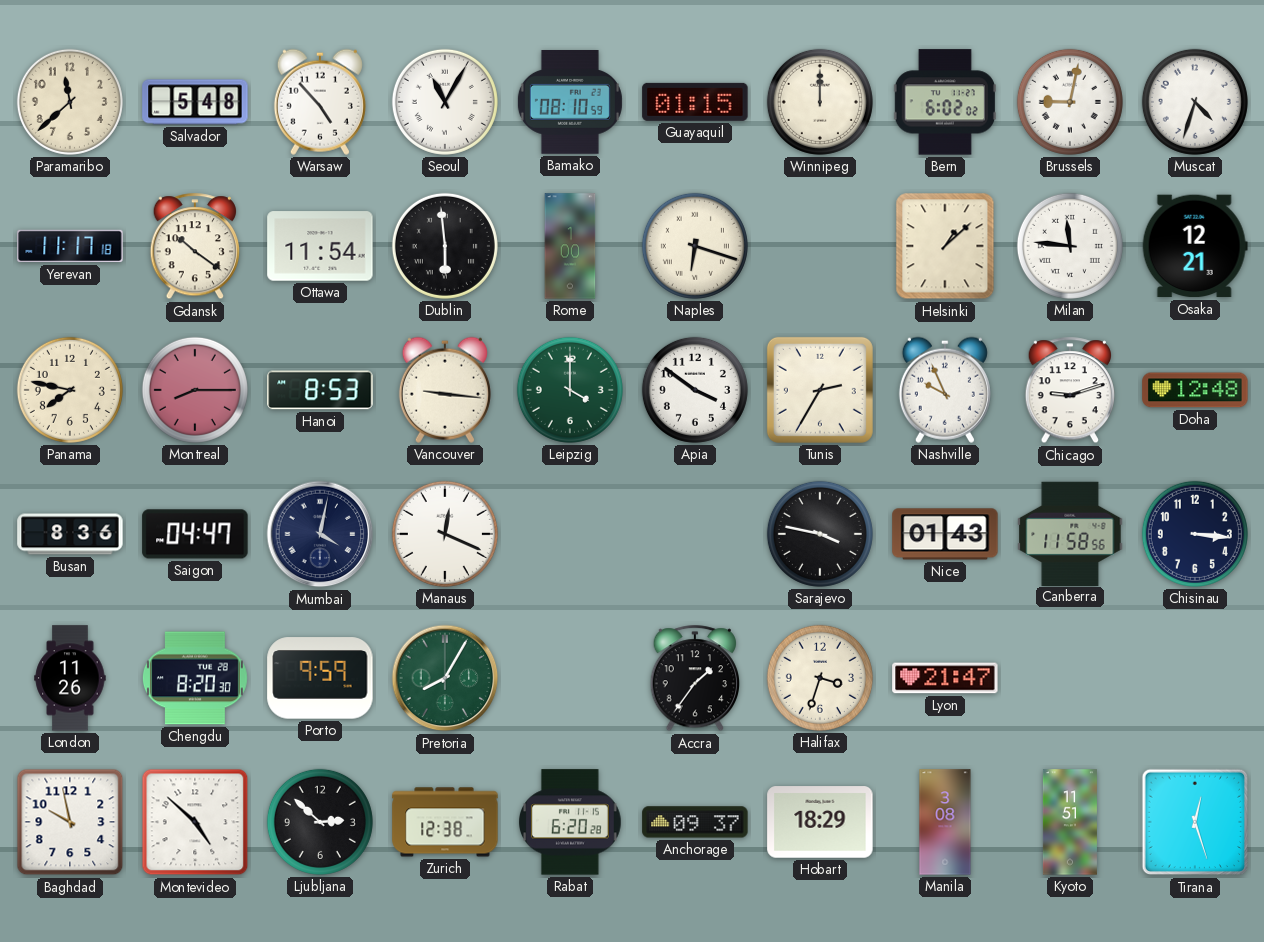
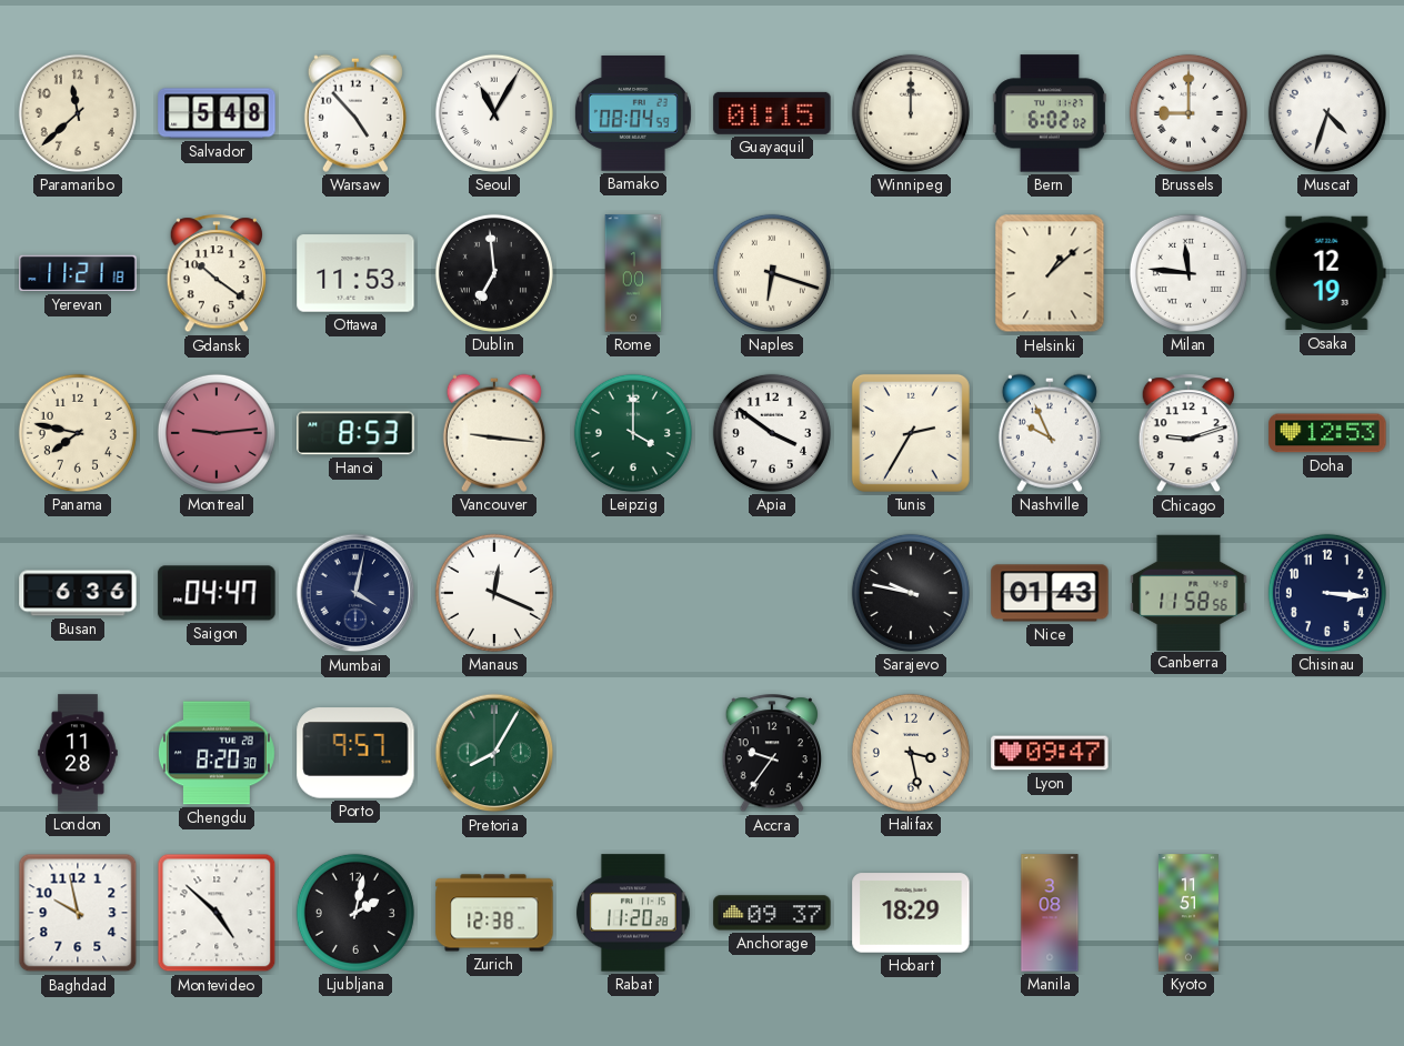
Bamako: 08:10 -> 08:04 (633, 114)
Brussels: 9:02 -> 9:00 (1189, 113)
Yerevan: 11:17 -> 11:21 (78, 273)
Ottawa: 11:54 -> 11:53 (355, 273)
Dublin: 5:59 -> 6:59 (494, 273)
Osaka: 12:21 -> 12:19 (1327, 273)
Montreal: 8:15 -> 9:14 (217, 433)
Doha: 12:48 -> 12:53 (1327, 433)
Busan: 8:36 -> 6:36 (78, 593)
Sarajevo: 3:47 -> 9:47 (911, 593)
London: 11:26 -> 11:28 (78, 753)
Porto: 9:59 -> 9:57 (355, 753)
Accra: 1:36 -> 9:36 (771, 754)
Halifax: 3:33 -> 3:28 (911, 753)
Lyon: 21:47 -> 09:47 (1050, 753)
Ljubljana: 2:52 -> 2:02 (355, 913)
Rabat: 6:20 -> 11:20 (634, 913)
Tirana: 12:27 -> none (1195, 822)
